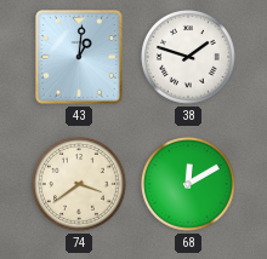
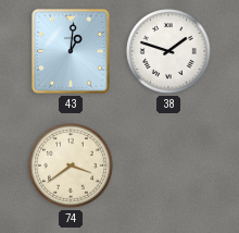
68: 12:10 -> none (189, 185)
